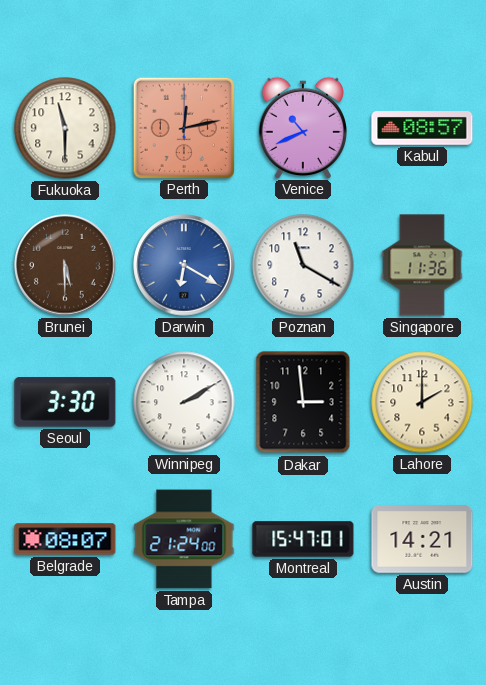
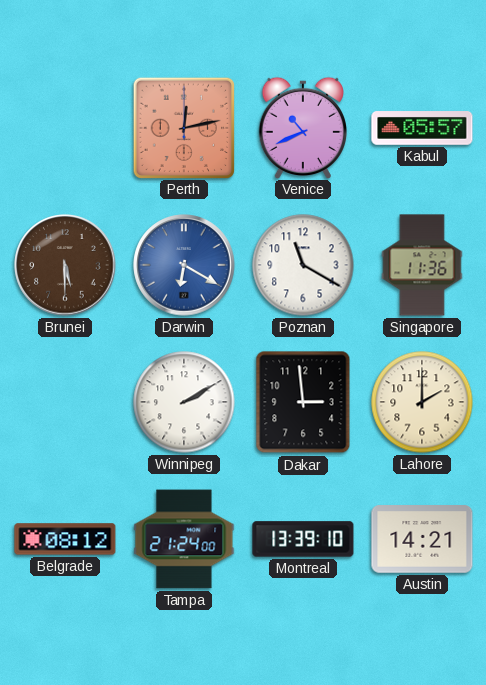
Fukuoka: 11:30 -> none (65, 128)
Kabul: 08:57 -> 05:57 (422, 128)
Seoul: 3:30 -> none (65, 402)
Belgrade: 08:07 -> 08:12 (65, 539)
Montreal: 15:47 -> 13:39 (303, 539)
